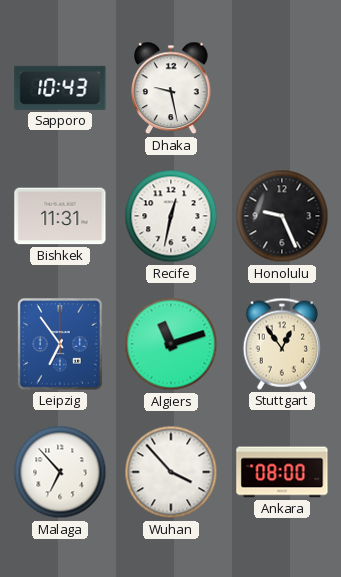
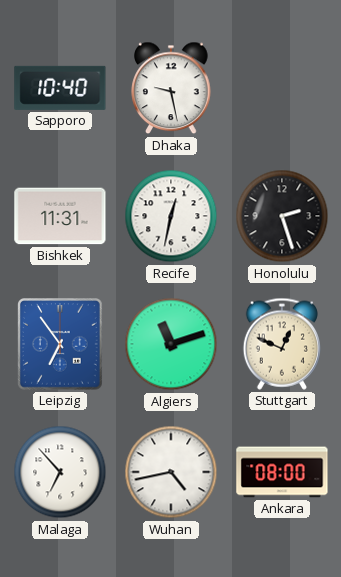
Sapporo: 10:43 -> 10:40 (60, 88)
Honolulu: 9:26 -> 2:27 (282, 216)
Stuttgart: 12:54 -> 12:49 (282, 344)
Wuhan: 3:53 -> 4:43 (171, 472)
